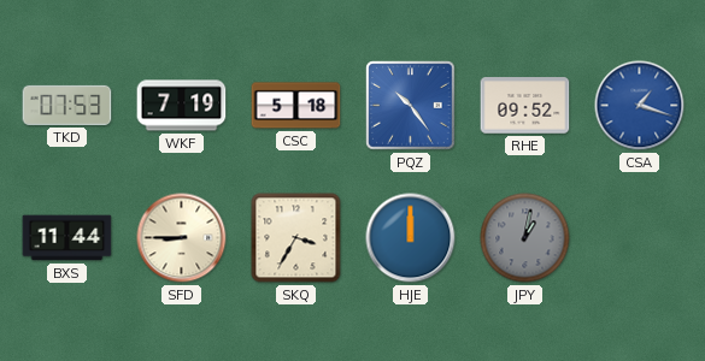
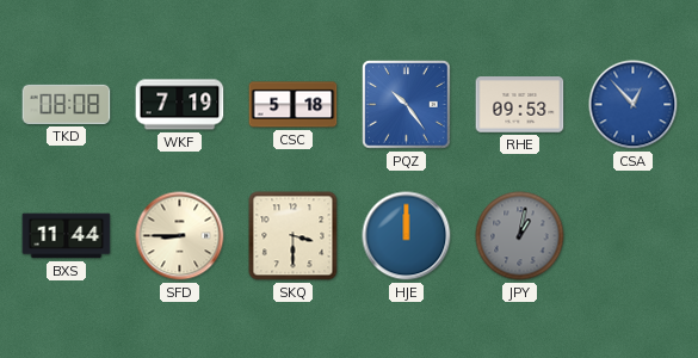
TKD: 07:53 -> 08:08 (67, 104)
RHE: 09:52 -> 09:53 (520, 105)
CSA: 1:18 -> 12:53 (634, 105)
SKQ: 3:35 -> 3:30 (294, 236)
